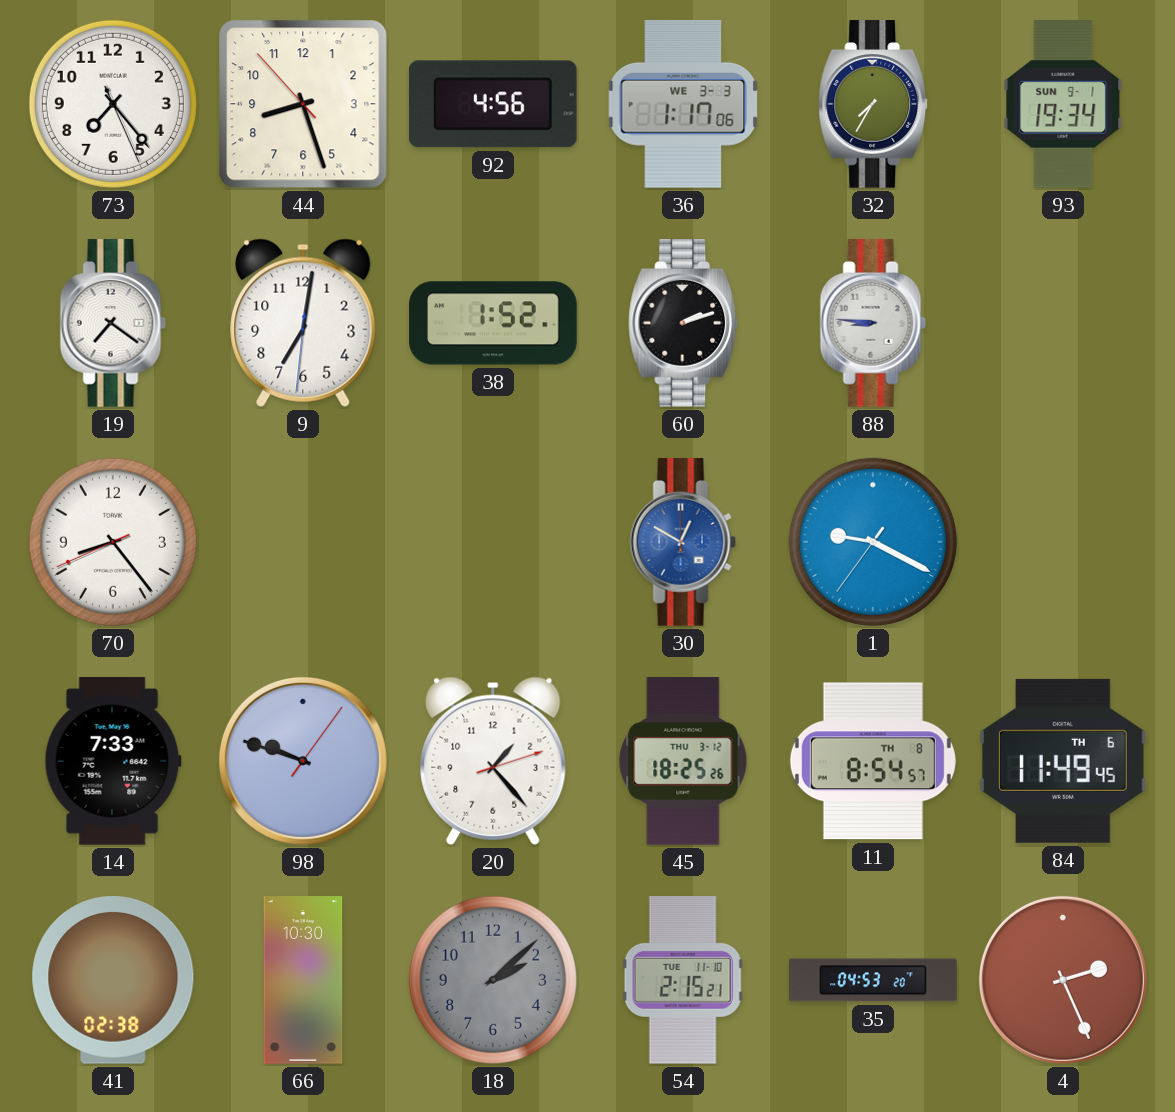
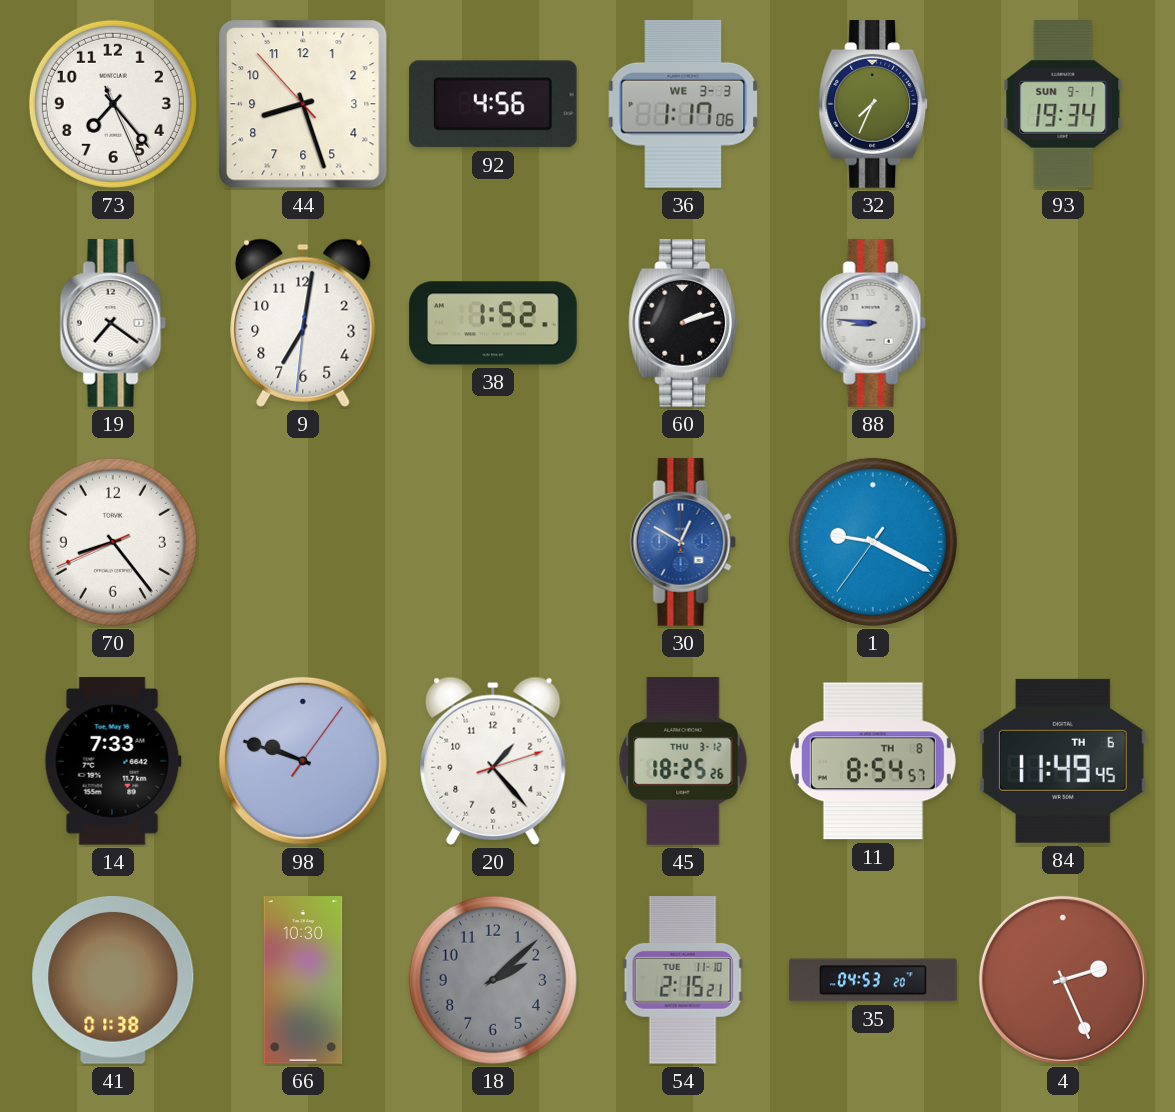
32: 7:35 -> 7:34 (874, 104)
41: 02:38 -> 01:38 (113, 981)
